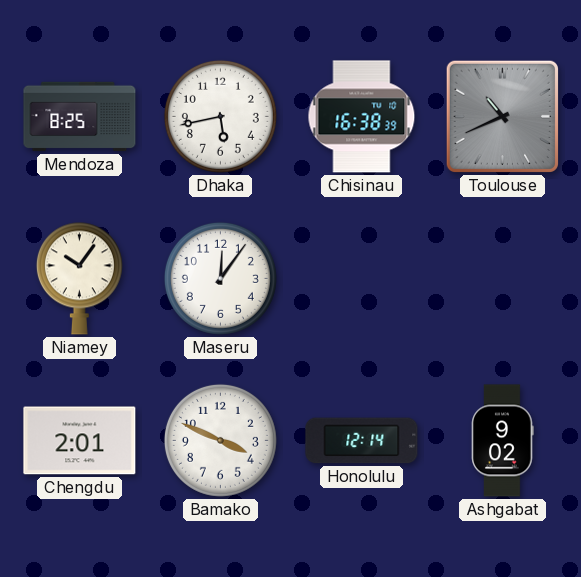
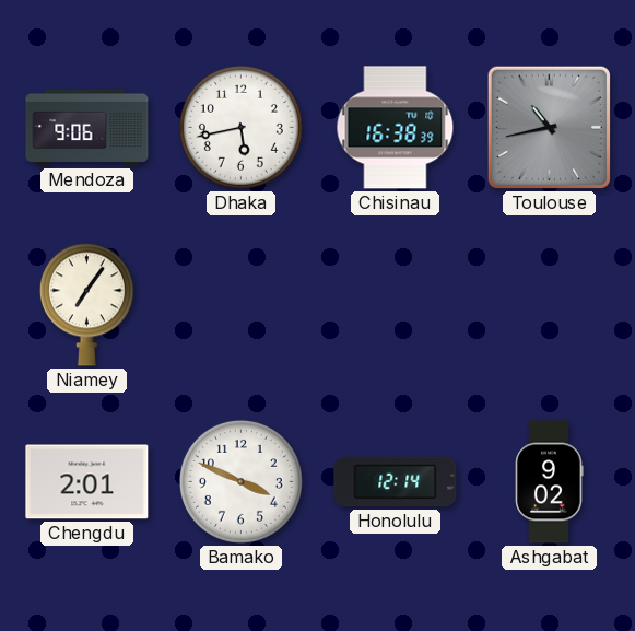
Mendoza: 8:25 -> 9:06 (87, 128)
Toulouse: 10:41 -> 10:43 (549, 127)
Niamey: 10:06 -> 7:06 (86, 304)
Maseru: 12:06 -> none (220, 278)
